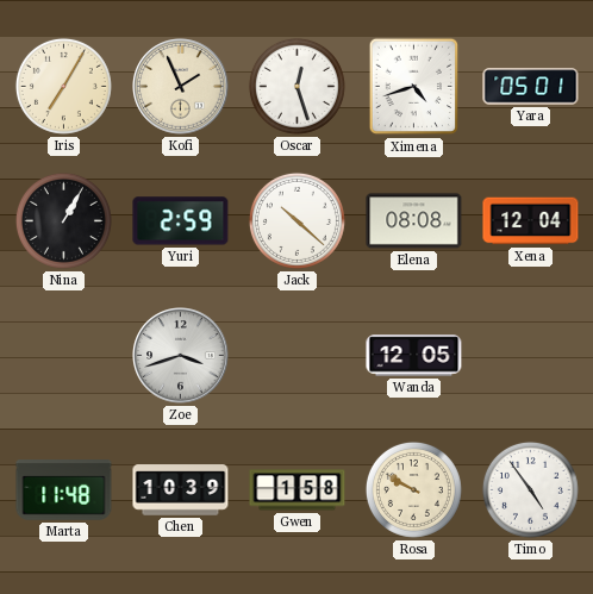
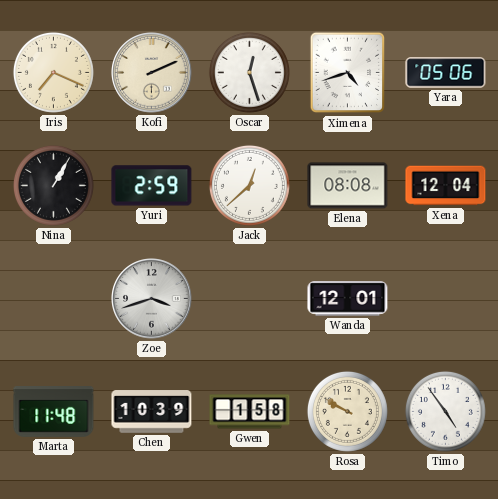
Iris: 7:05 -> 7:19 (53, 72)
Kofi: 1:56 -> 2:11 (152, 73)
Yara: 05:01 -> 05:06 (446, 73)
Jack: 10:22 -> 12:38 (249, 185)
Wanda: 12:05 -> 12:01 (348, 299)
